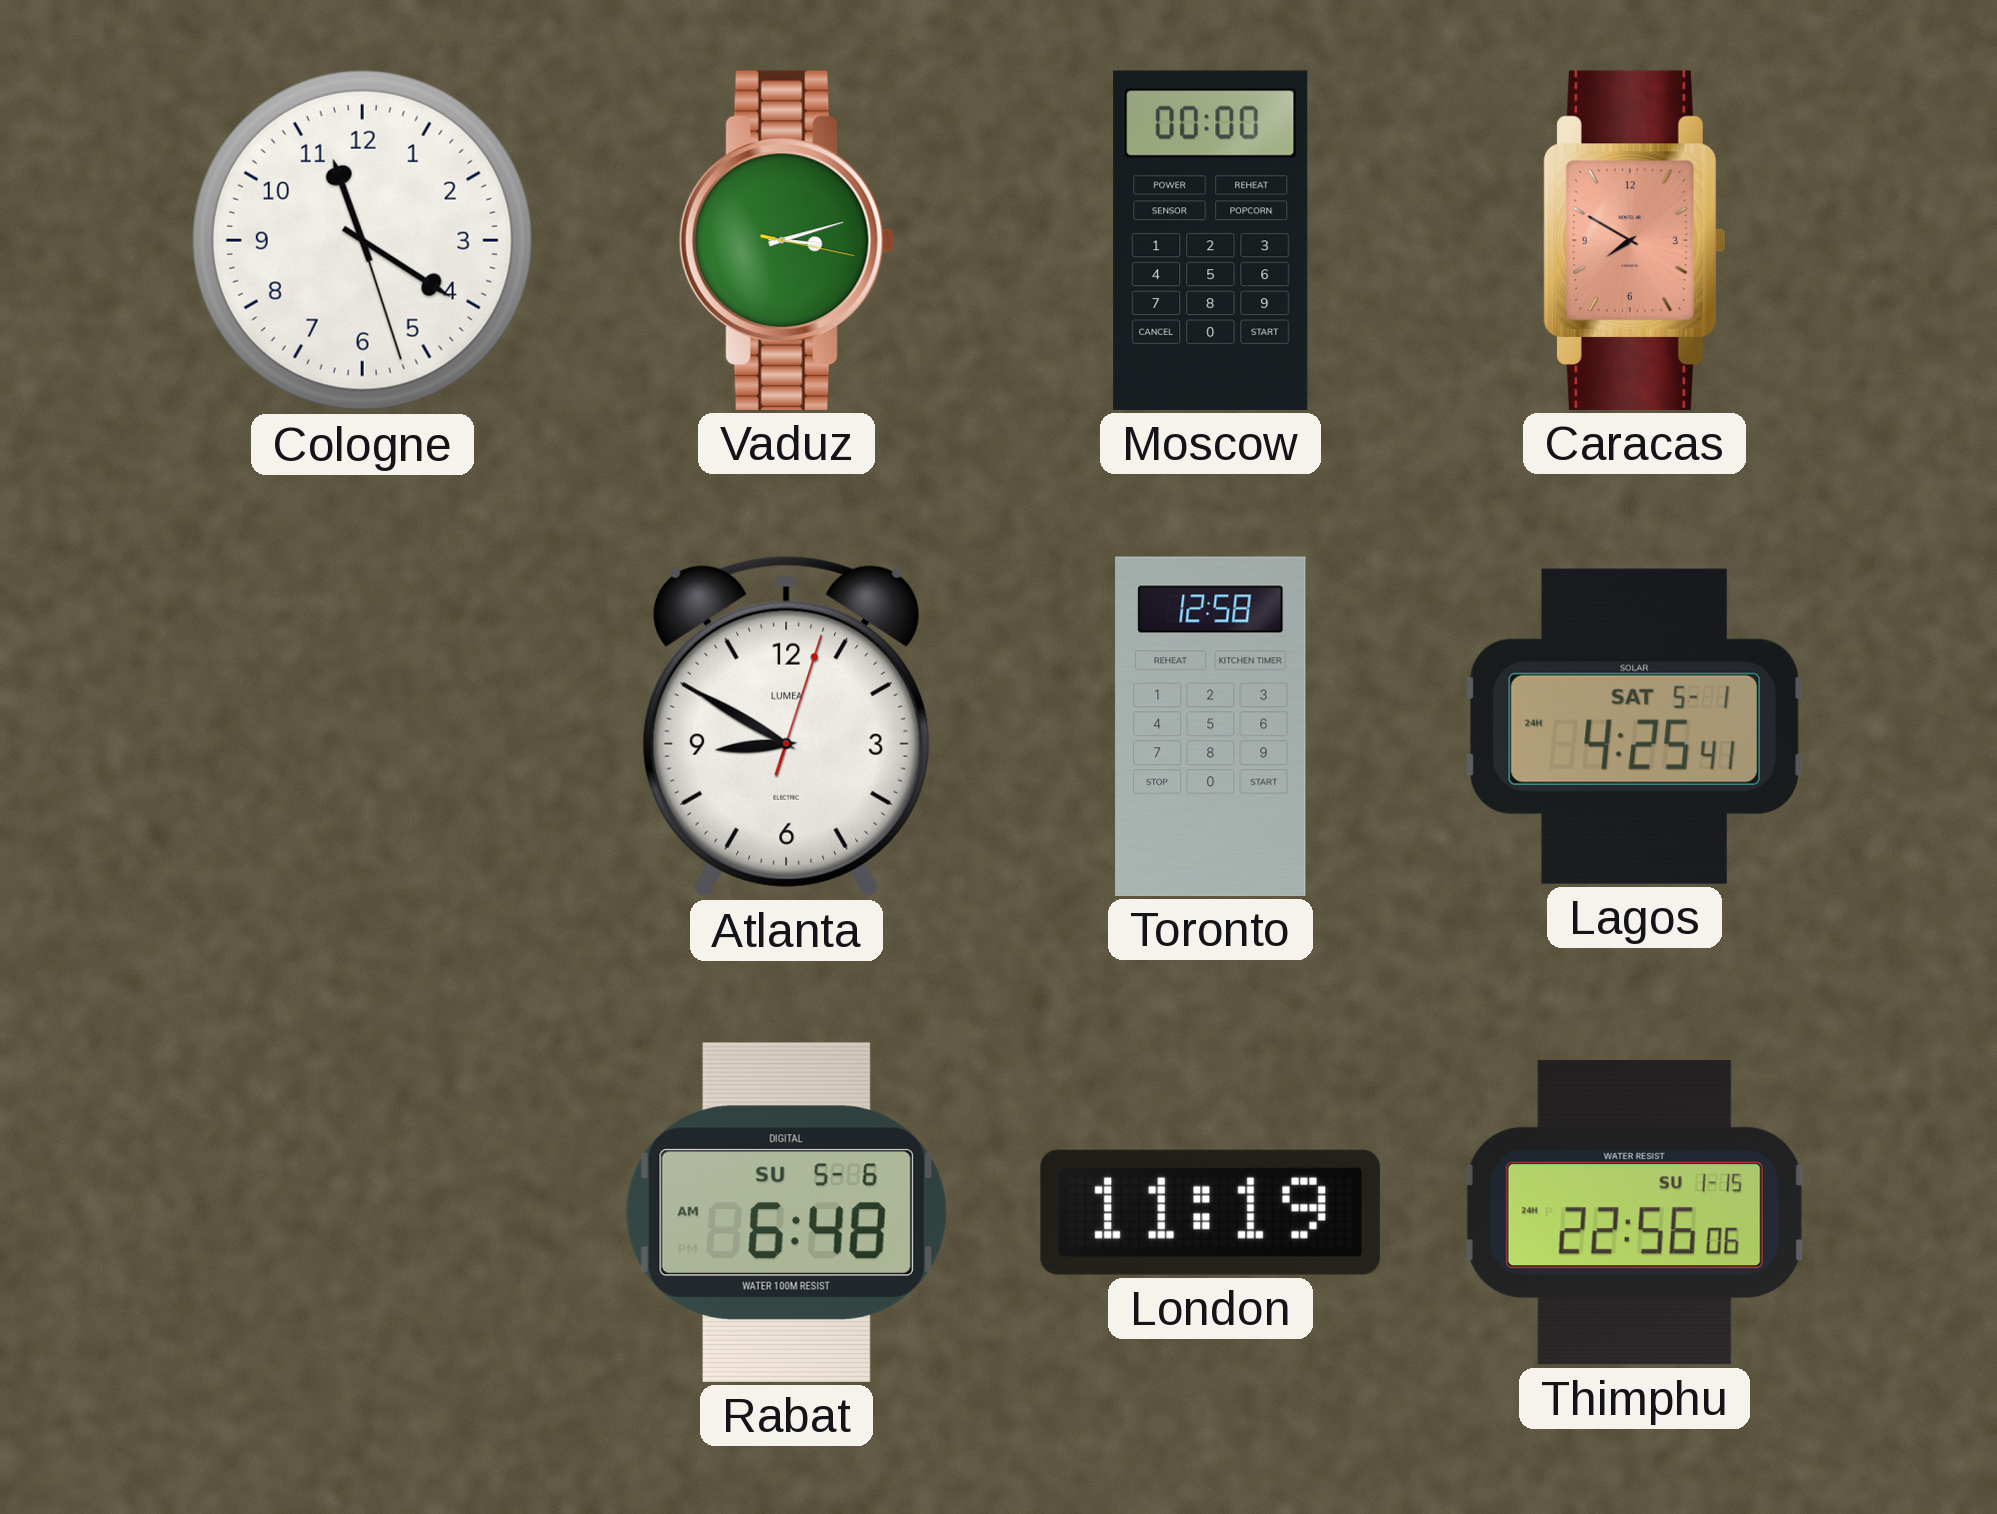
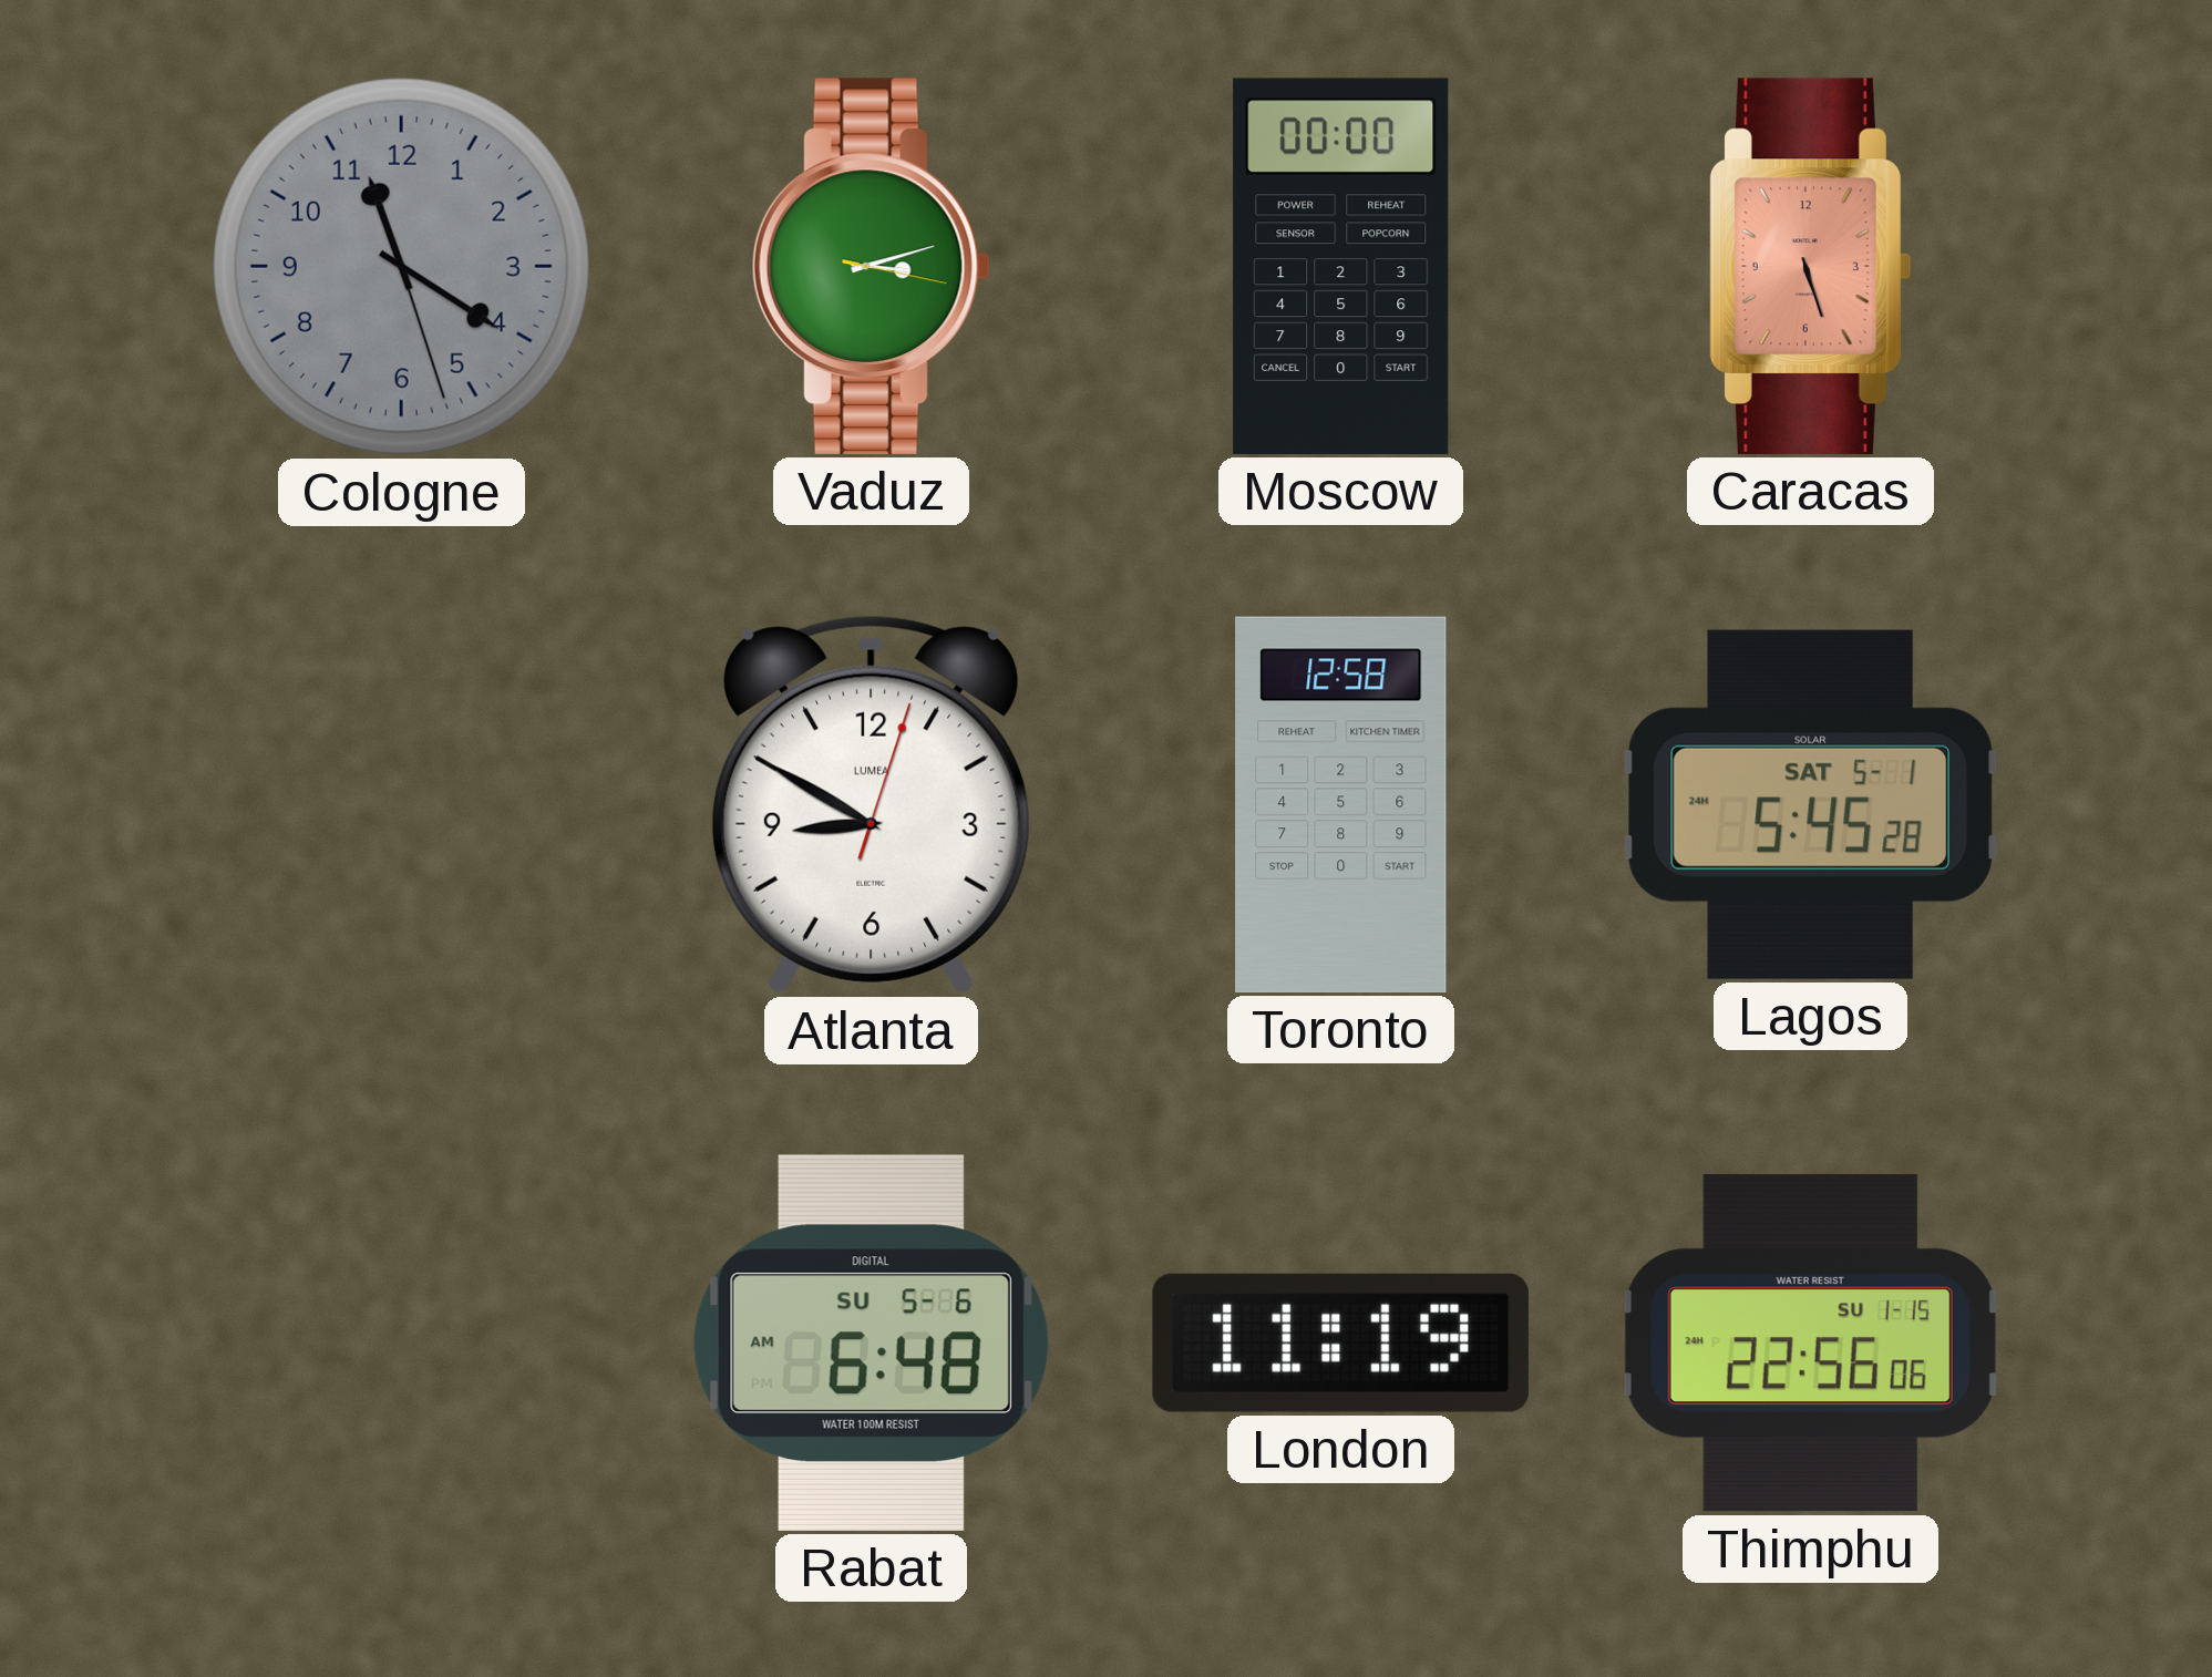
Cologne dial: white -> grey (401, 266)
Caracas: 7:50 -> 5:27 (1810, 266)
Lagos: 4:25 -> 5:45 (1810, 804)
